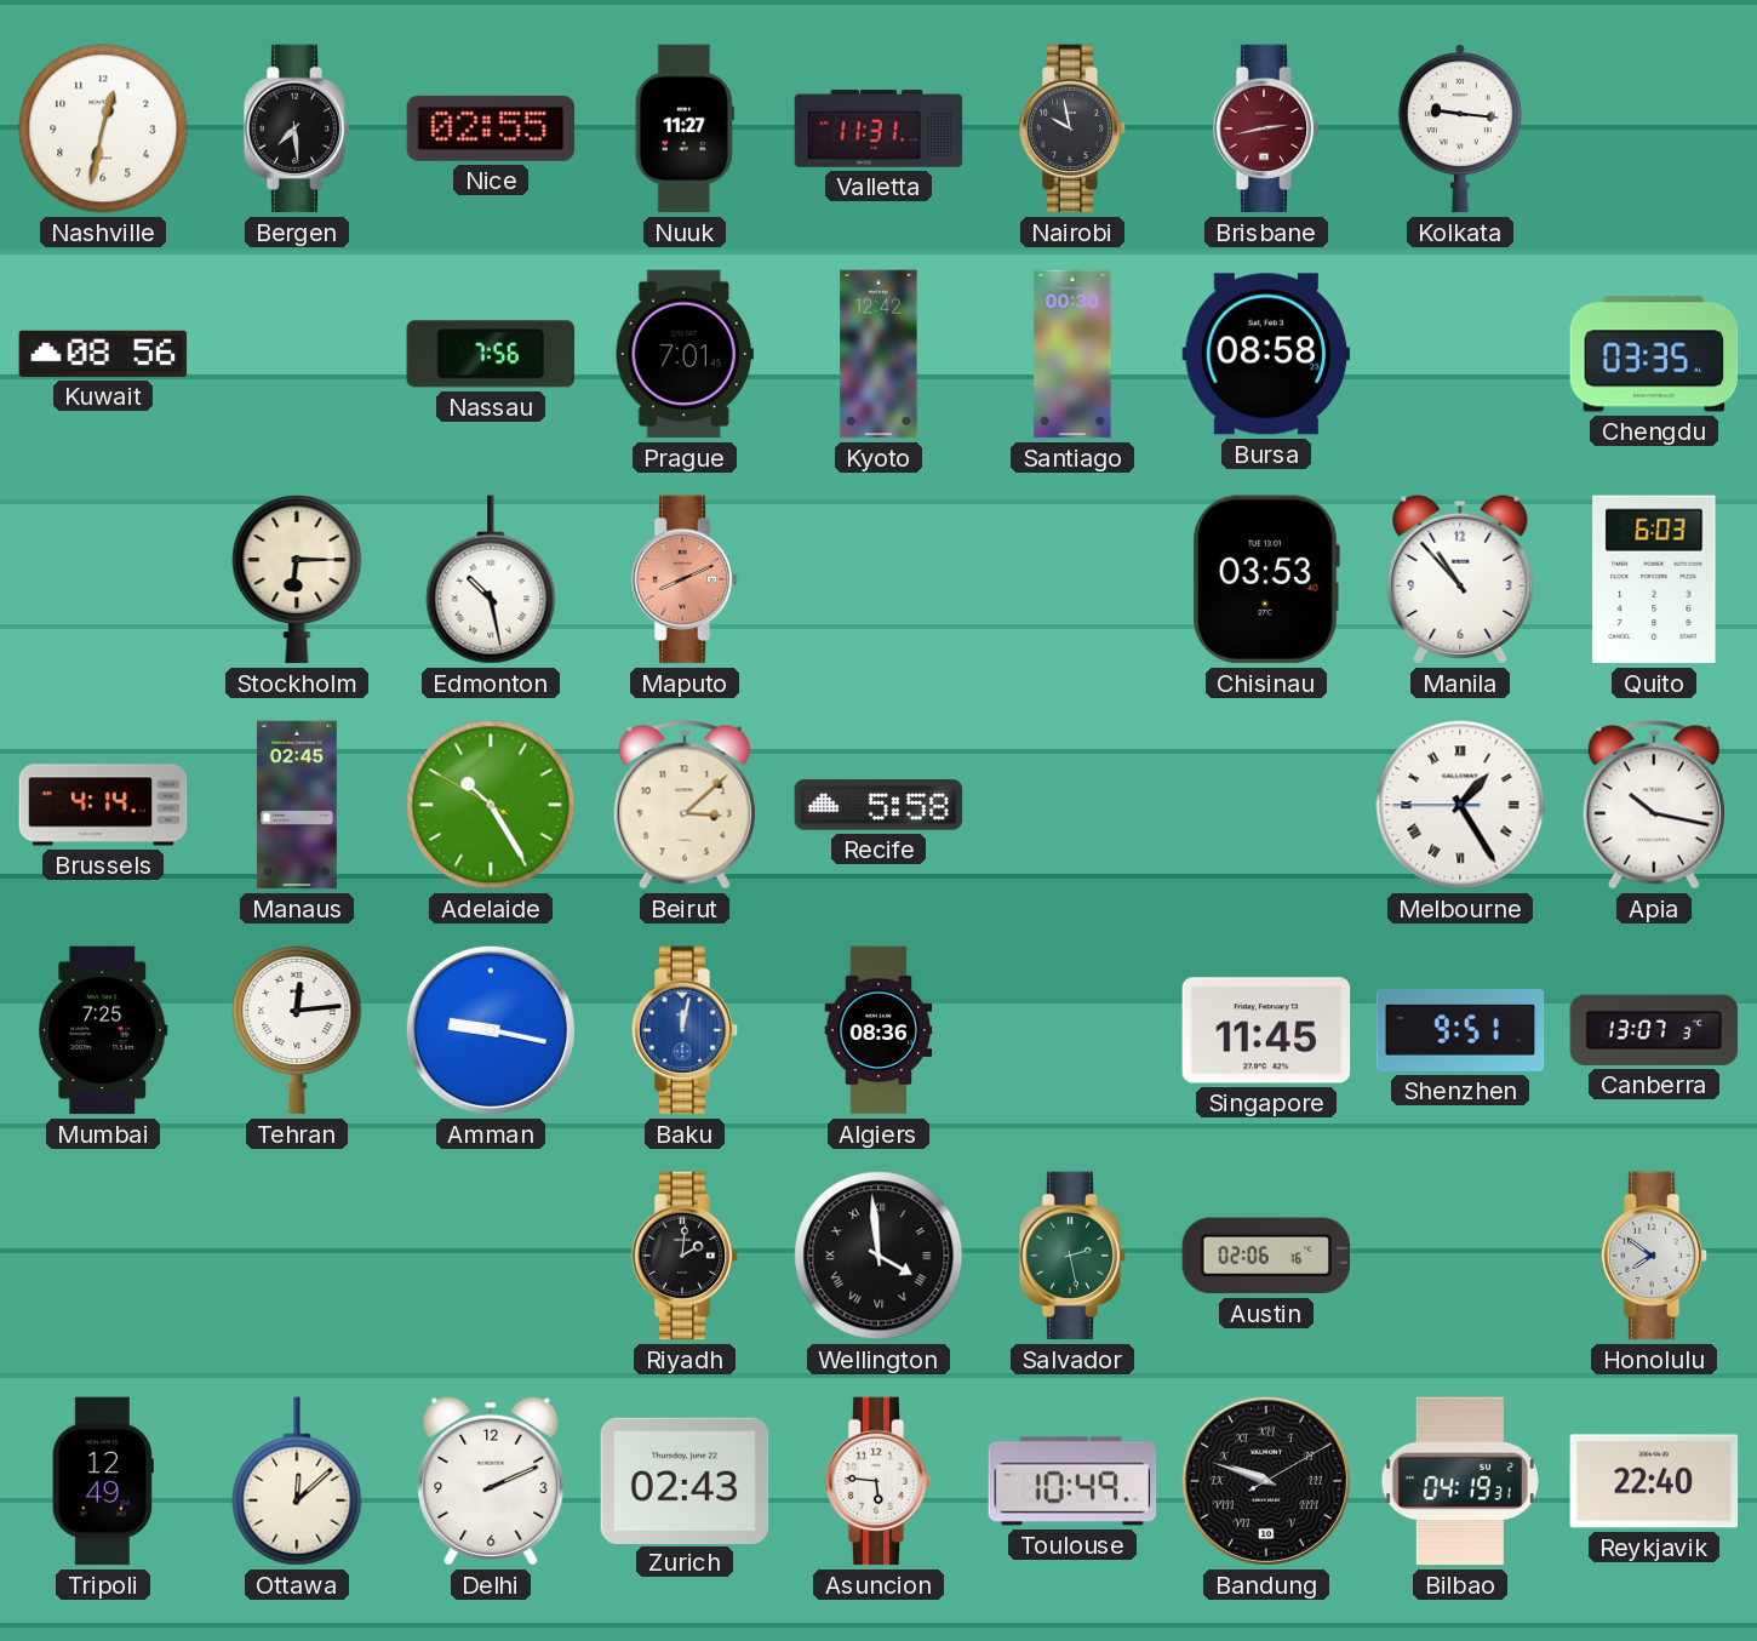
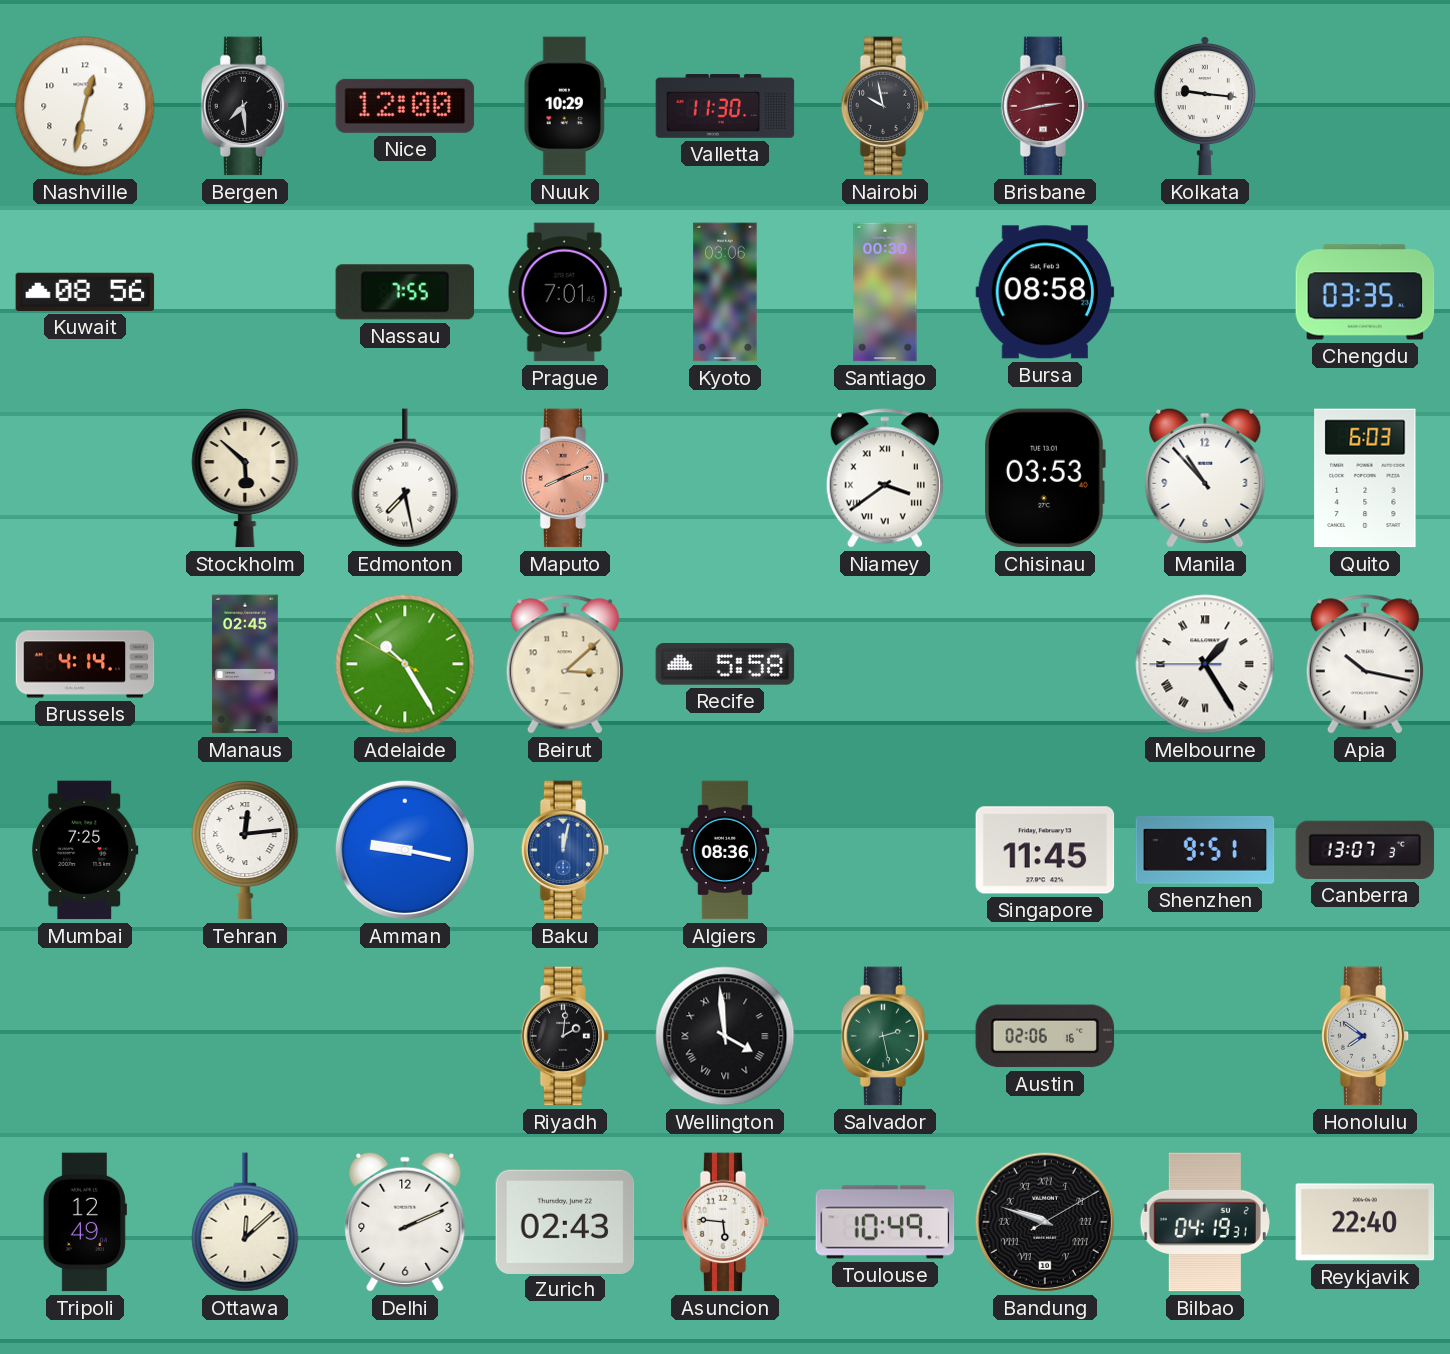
Nice: 02:55 -> 12:00 (405, 106)
Nuuk: 11:27 -> 10:29 (565, 106)
Valletta: 11:31 -> 11:30 (725, 106)
Nassau: 7:56 -> 7:55 (405, 292)
Kyoto: 12:42 -> 03:06 (725, 292)
Stockholm: 6:15 -> 5:52 (245, 478)
Edmonton: 10:28 -> 7:28 (405, 478)
Niamey: none -> 3:39 (885, 478)
